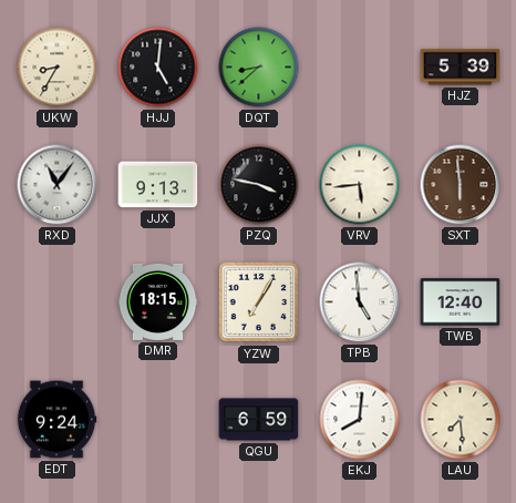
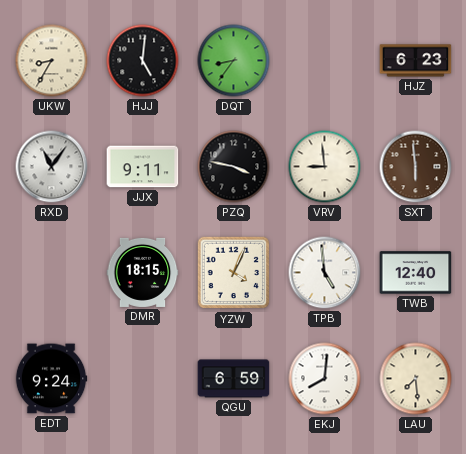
DQT: 8:38 -> 8:36 (234, 61)
HJZ: 5:39 -> 6:23 (416, 61)
JJX: 9:13 -> 9:11 (143, 167)
VRV: 5:44 -> 8:59 (325, 167)
YZW: 7:05 -> 4:04 (234, 273)
